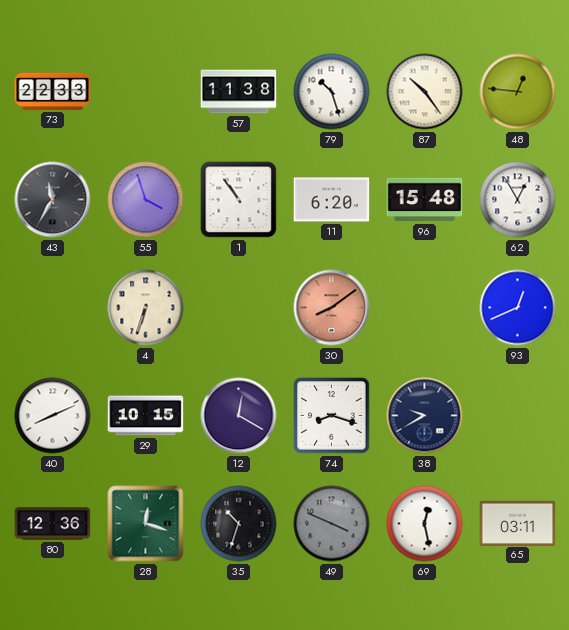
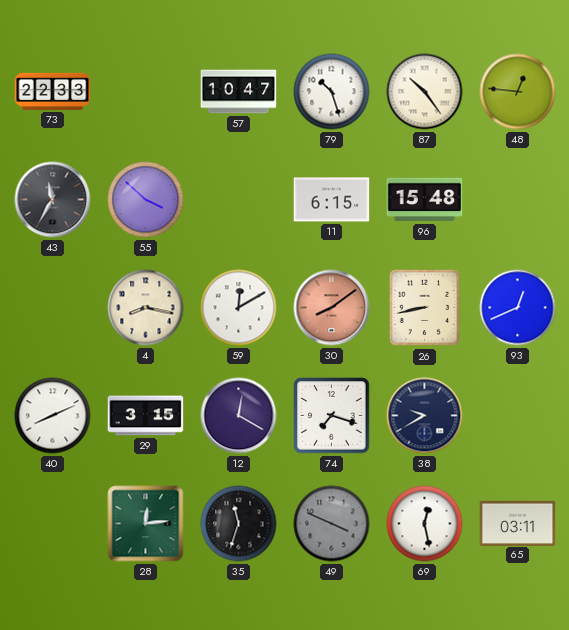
57: 11:38 -> 10:47 (239, 92)
55: 3:57 -> 3:52 (146, 200)
1: 10:54 -> none (239, 200)
11: 6:20 -> 6:15 (332, 200)
62: 12:55 -> none (518, 200)
4: 6:33 -> 8:17 (146, 308)
59: none -> 12:10 (239, 308)
26: none -> 8:43 (425, 308)
29: 10:15 -> 3:15 (146, 416)
74: 8:18 -> 7:18 (332, 416)
80: 12:36 -> none (53, 524)
28: 12:18 -> 12:14 (146, 524)
35: 10:33 -> 11:33 (239, 524)
